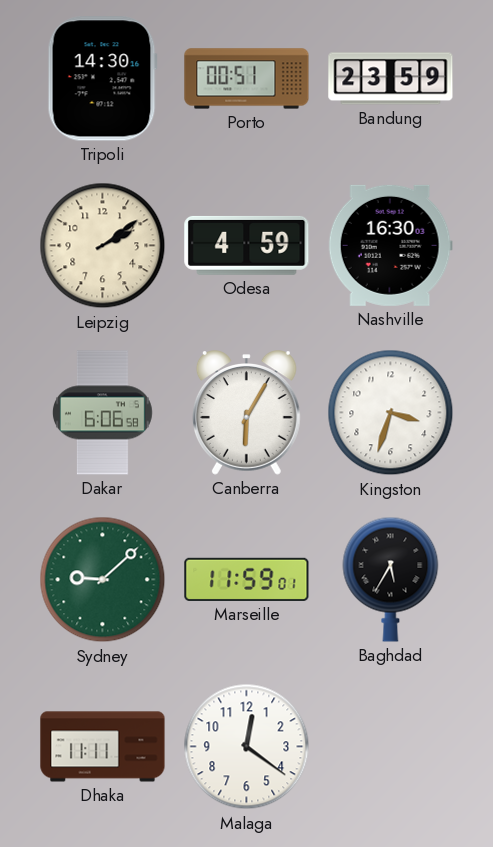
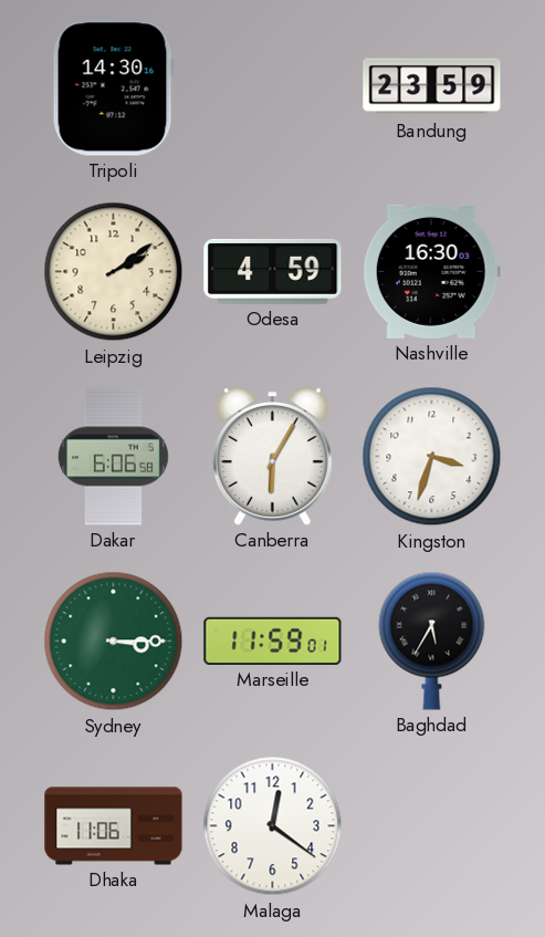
Porto: 00:51 -> none (247, 79)
Sydney: 9:08 -> 3:15 (114, 642)
Dhaka: 11:11 -> 11:06 (114, 826)
